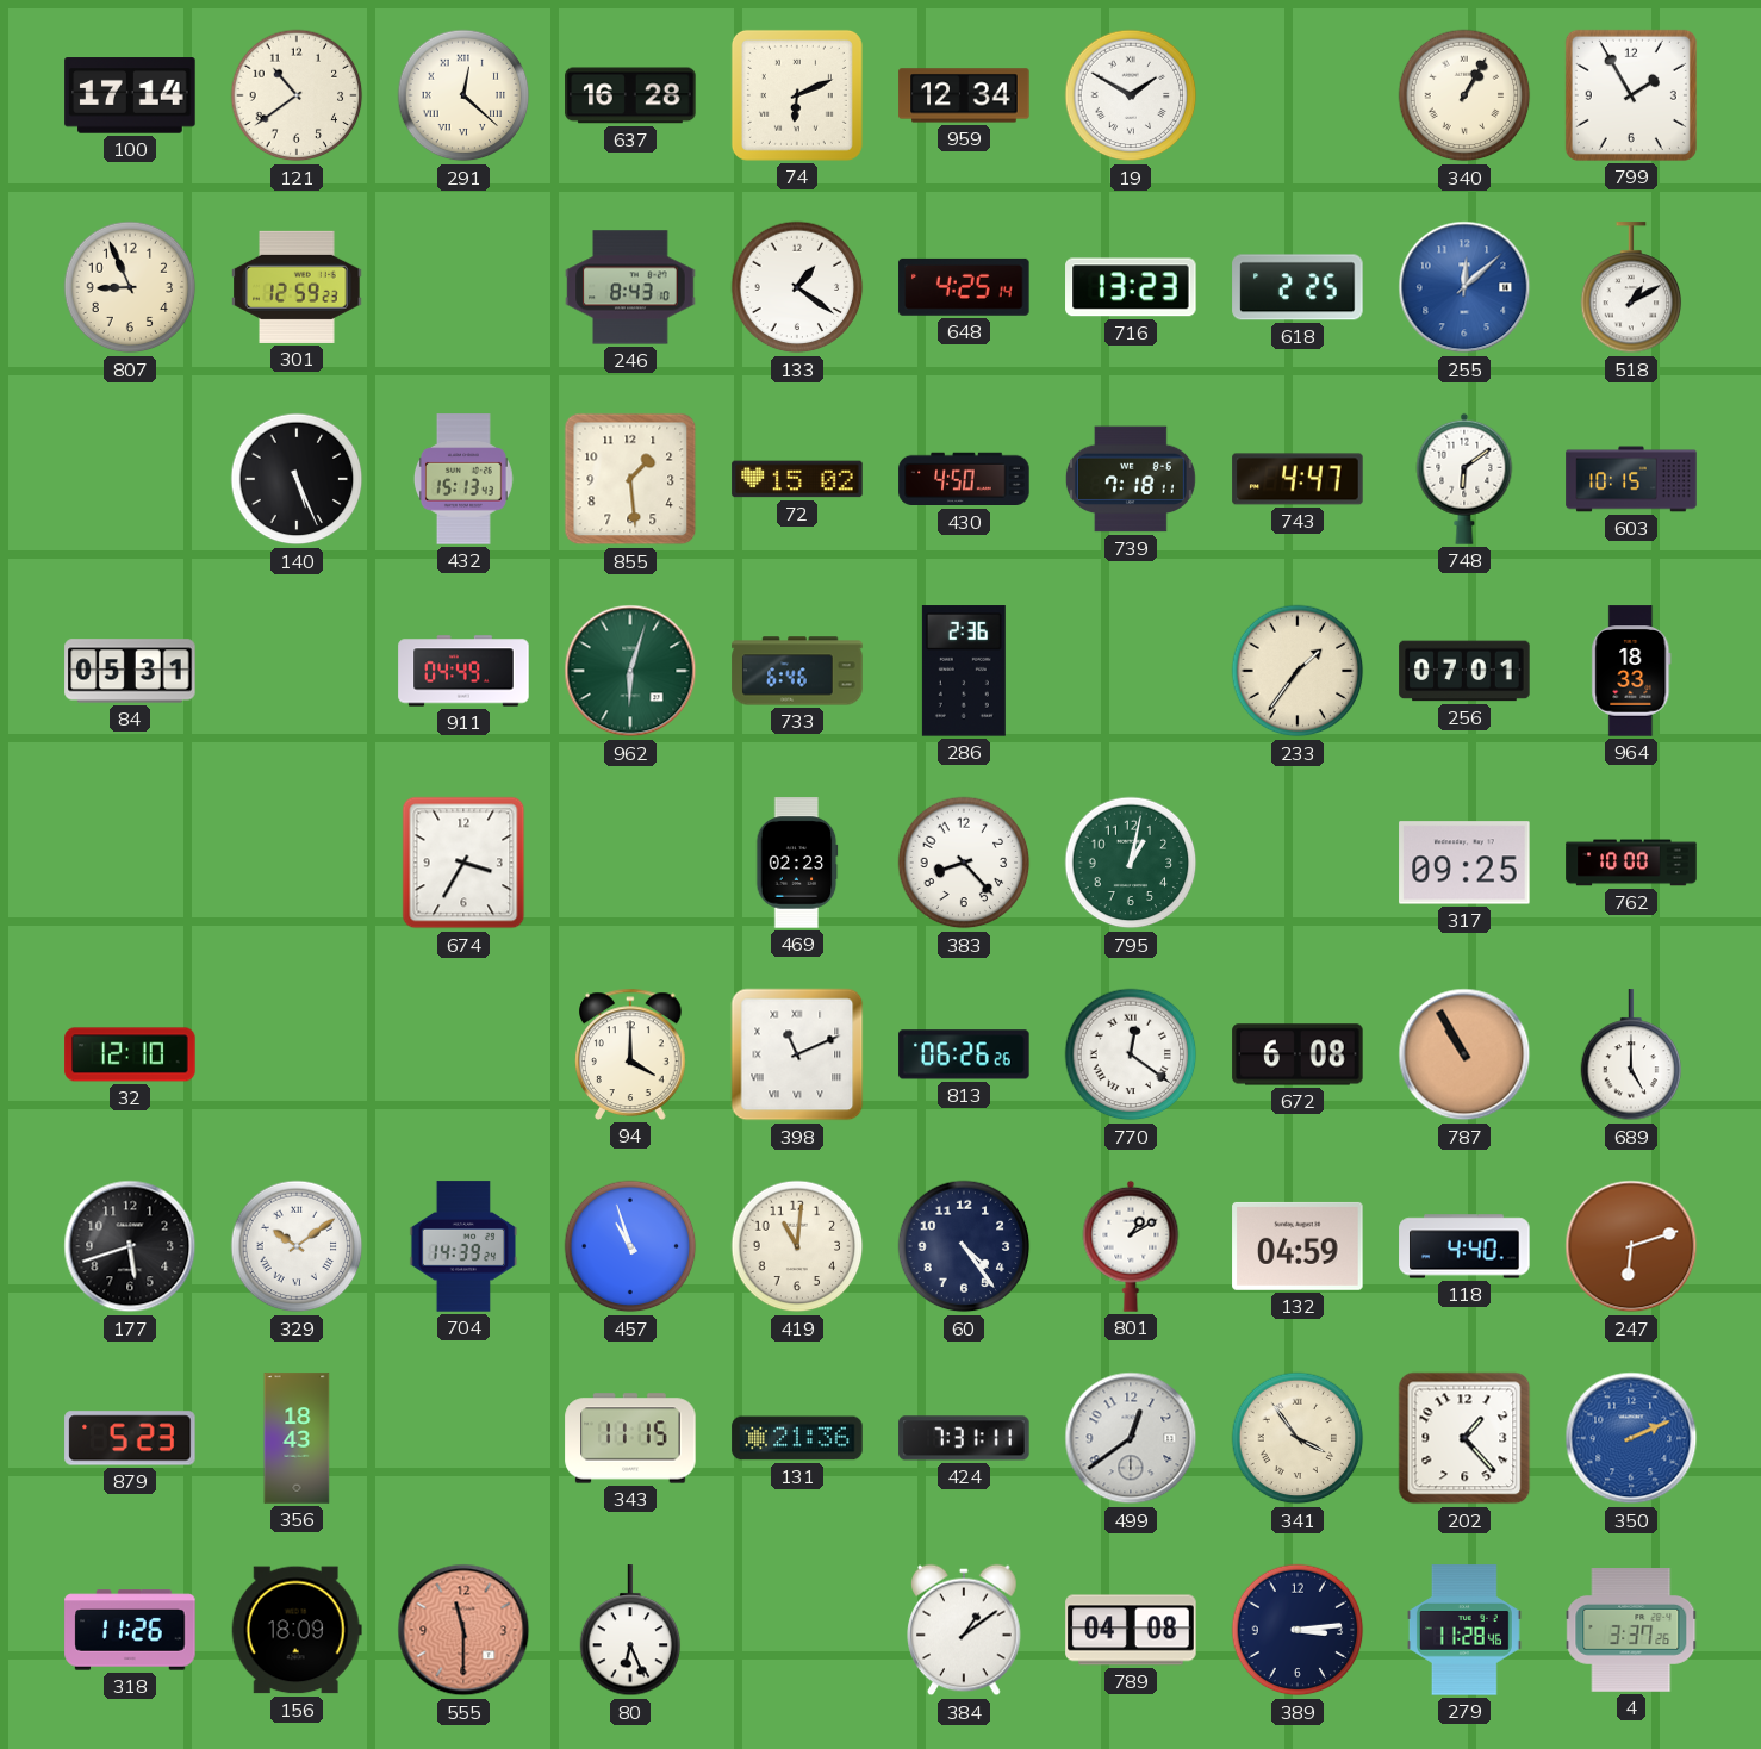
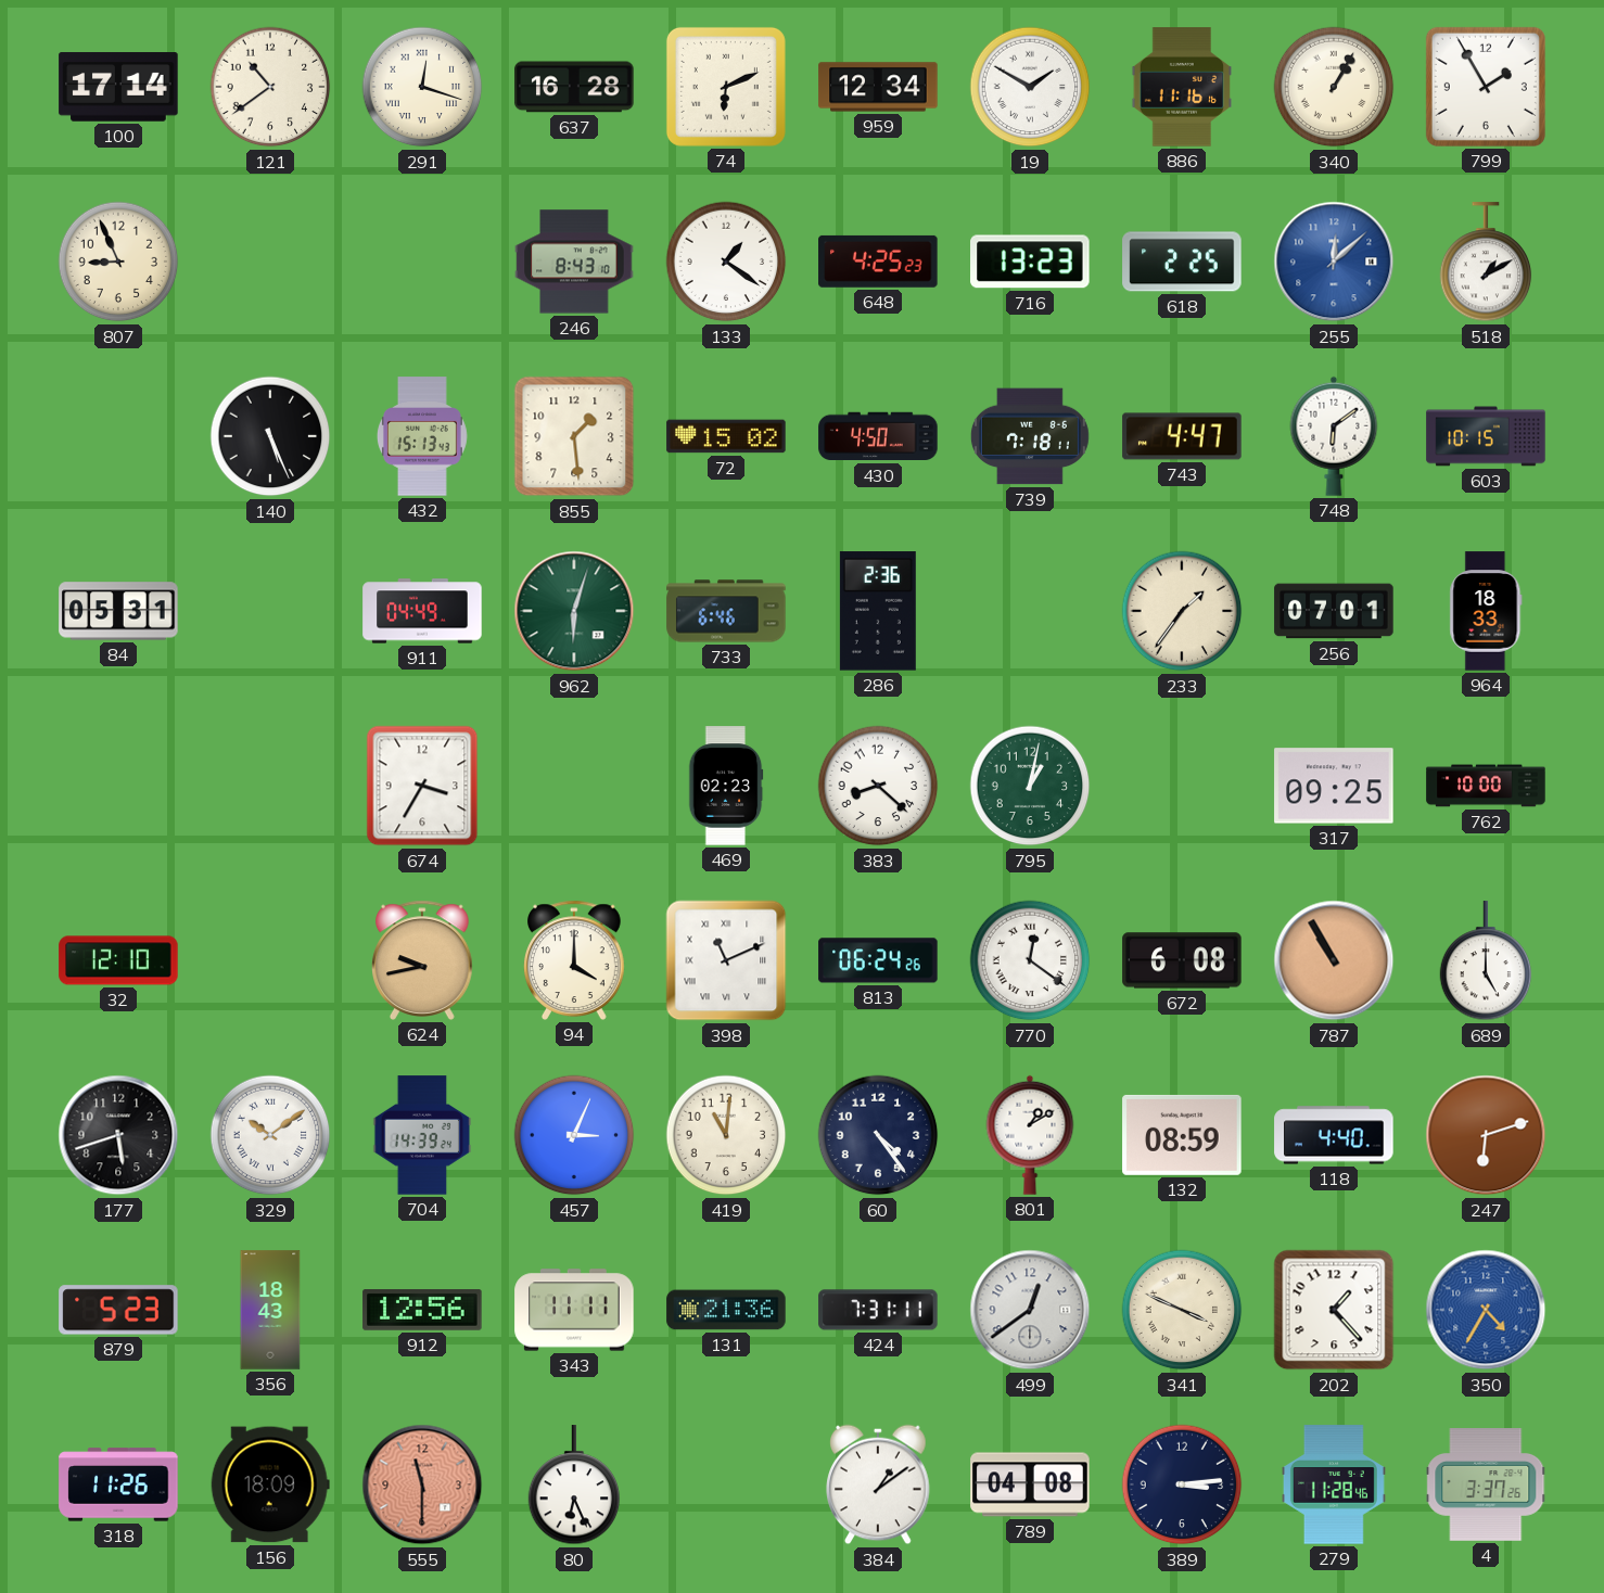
291: 12:22 -> 12:18 (422, 87)
886: none -> 11:16 (1182, 87)
301: 12:59 -> none (297, 287)
648: 4:25:14 -> 4:25:23 (878, 262)
383: 8:23 -> 8:22 (878, 786)
624: none -> 9:43 (423, 960)
813: 06:26 -> 06:24 (878, 960)
457: 10:57 -> 3:04 (574, 1135)
132: 04:59 -> 08:59 (1182, 1135)
912: none -> 12:56 (422, 1311)
343: 11:15 -> 11:11 (574, 1310)
341: 3:54 -> 3:49 (1182, 1310)
350: 2:11 -> 4:35 (1486, 1310)
